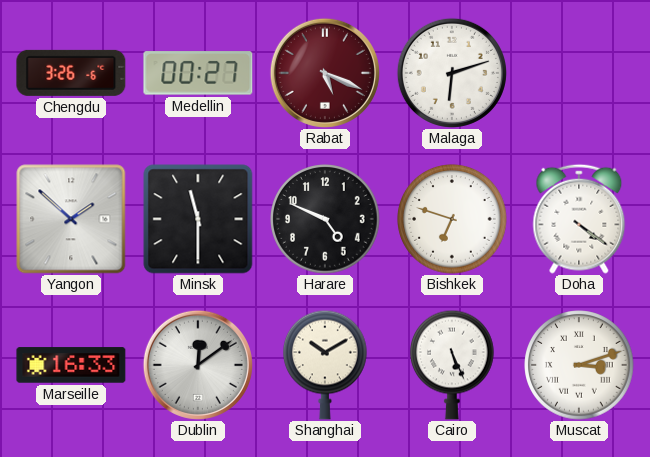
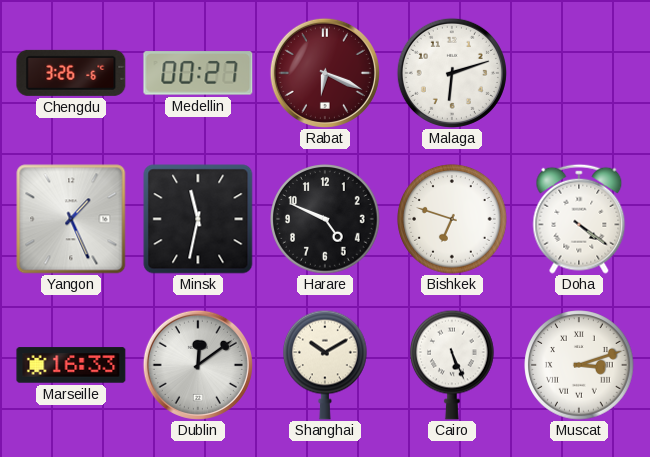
Rabat: 5:19 -> 6:19 (325, 73)
Yangon: 1:52 -> 1:26 (71, 219)
Minsk: 11:30 -> 11:32 (198, 219)
